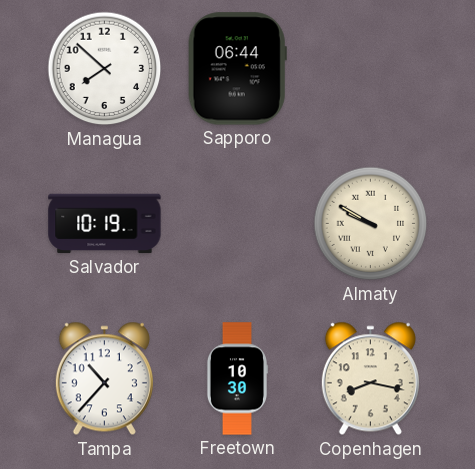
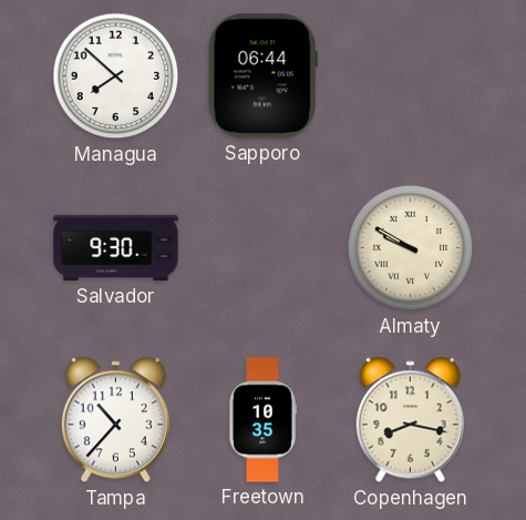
Salvador: 10:19 -> 9:30 (116, 248)
Freetown: 10:30 -> 10:35 (262, 420)
